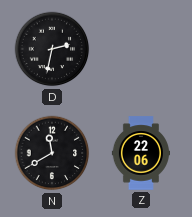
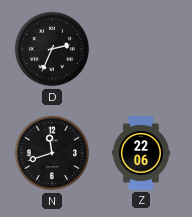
D: 2:32 -> 2:34 (52, 49)
N: 11:40 -> 11:42 (52, 153)
